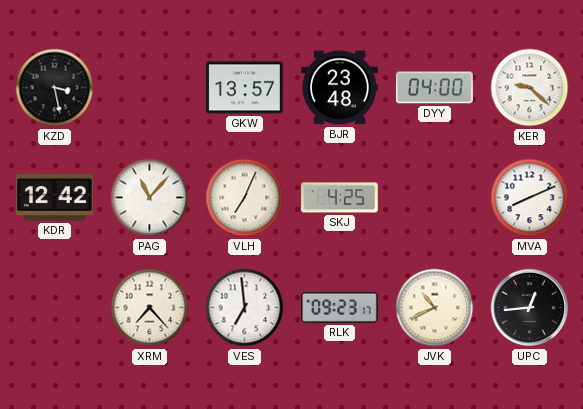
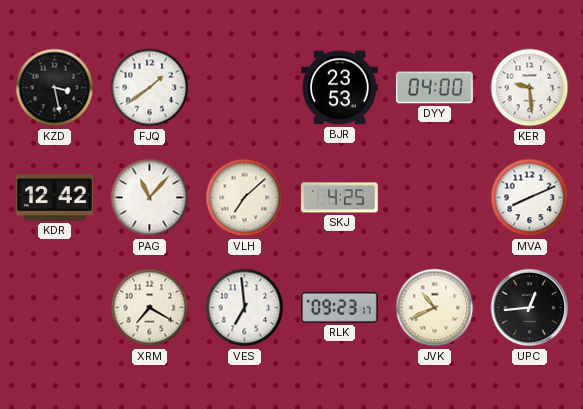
FJQ: none -> 1:39 (150, 88)
GKW: 13:57 -> none (245, 88)
BJR: 23:48 -> 23:53 (340, 88)
KER: 9:22 -> 9:29 (530, 88)
VLH: 7:04 -> 7:08 (245, 198)
XRM: 7:23 -> 7:20 (150, 308)
